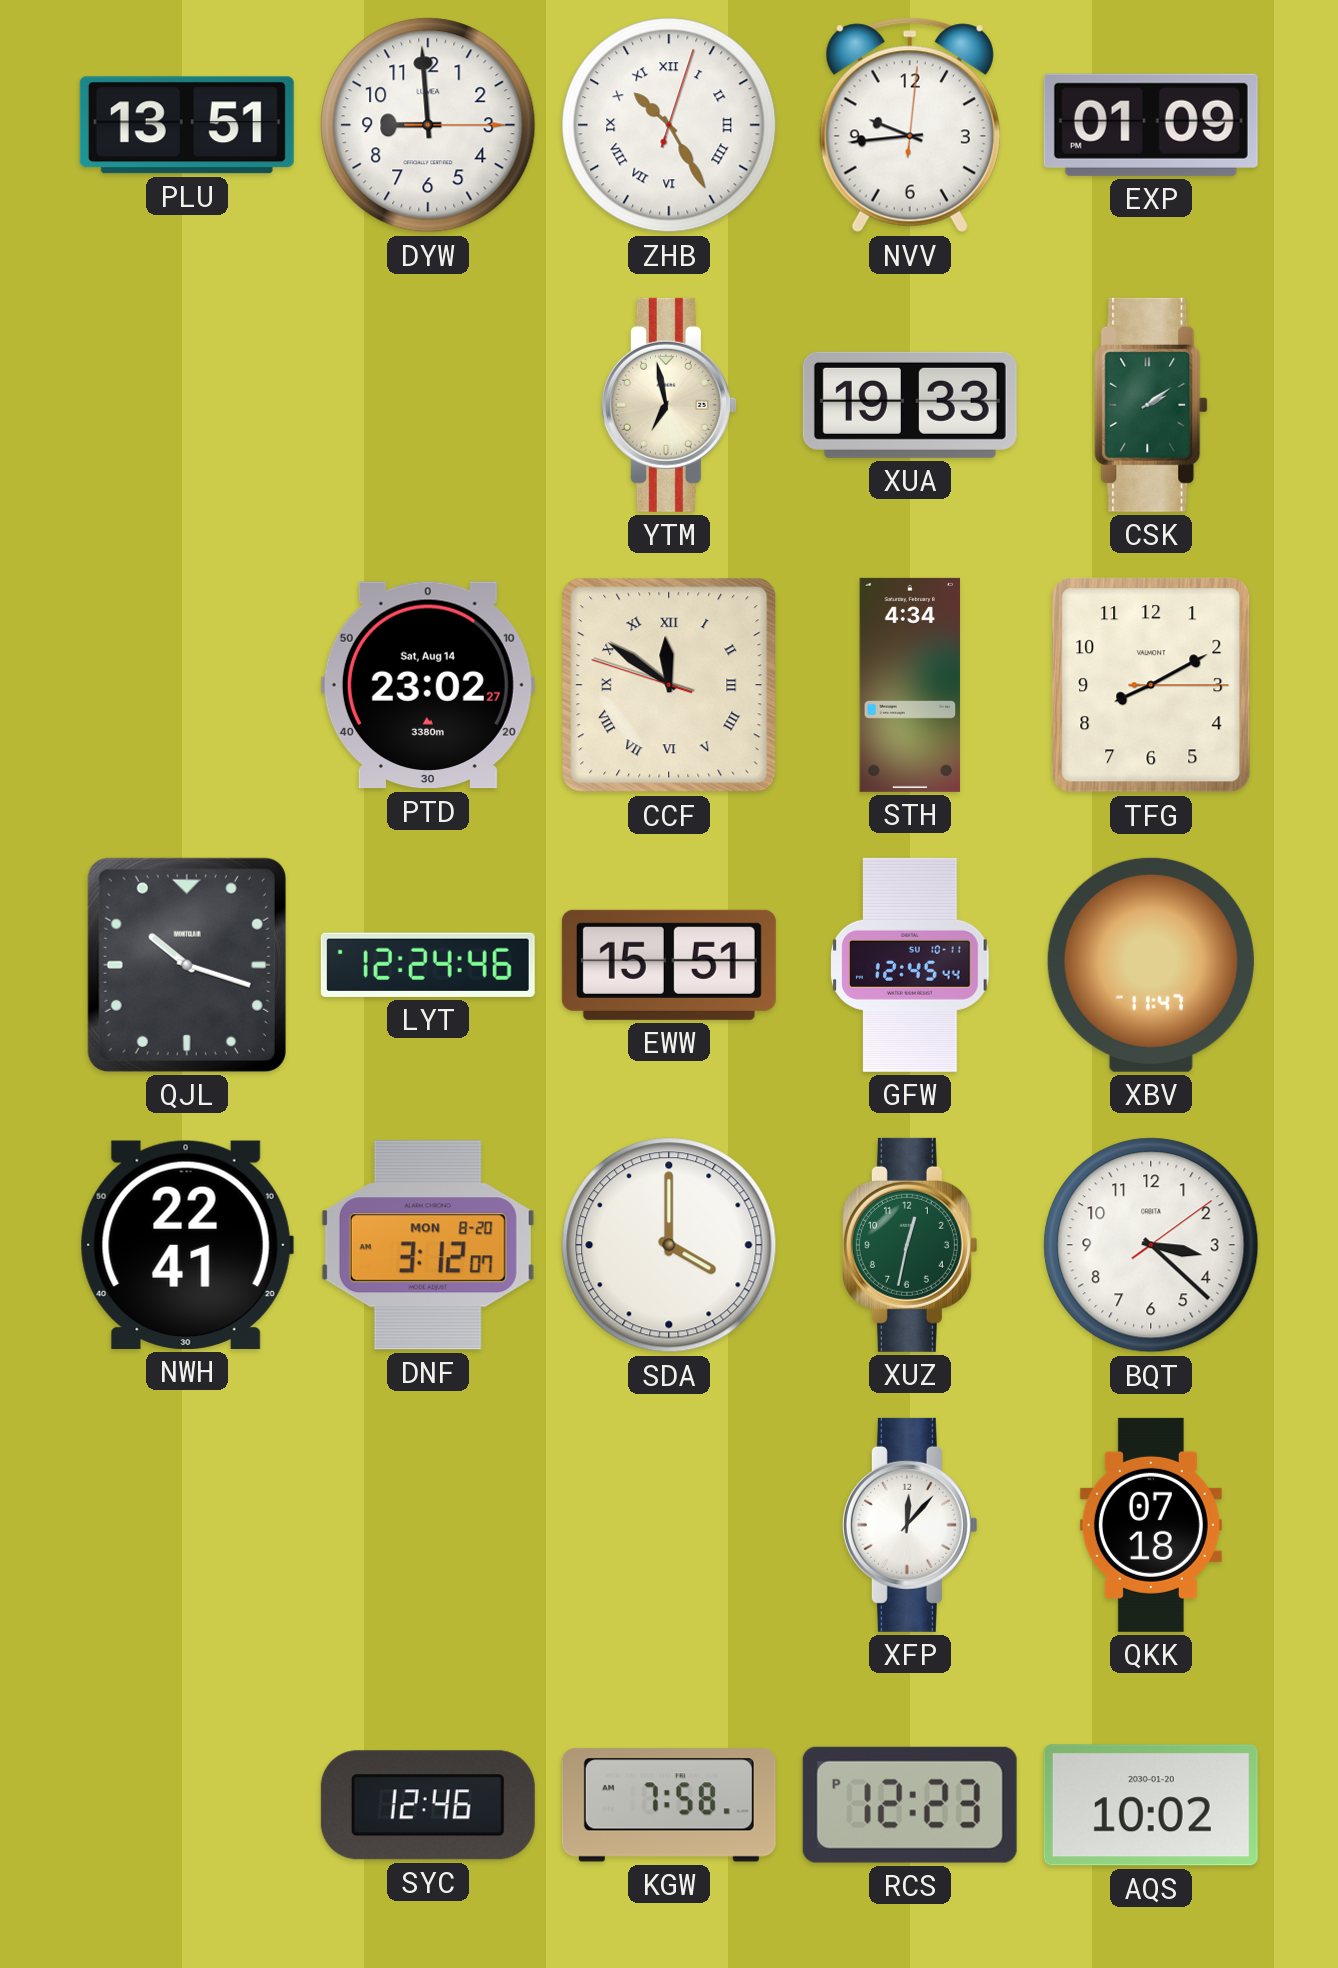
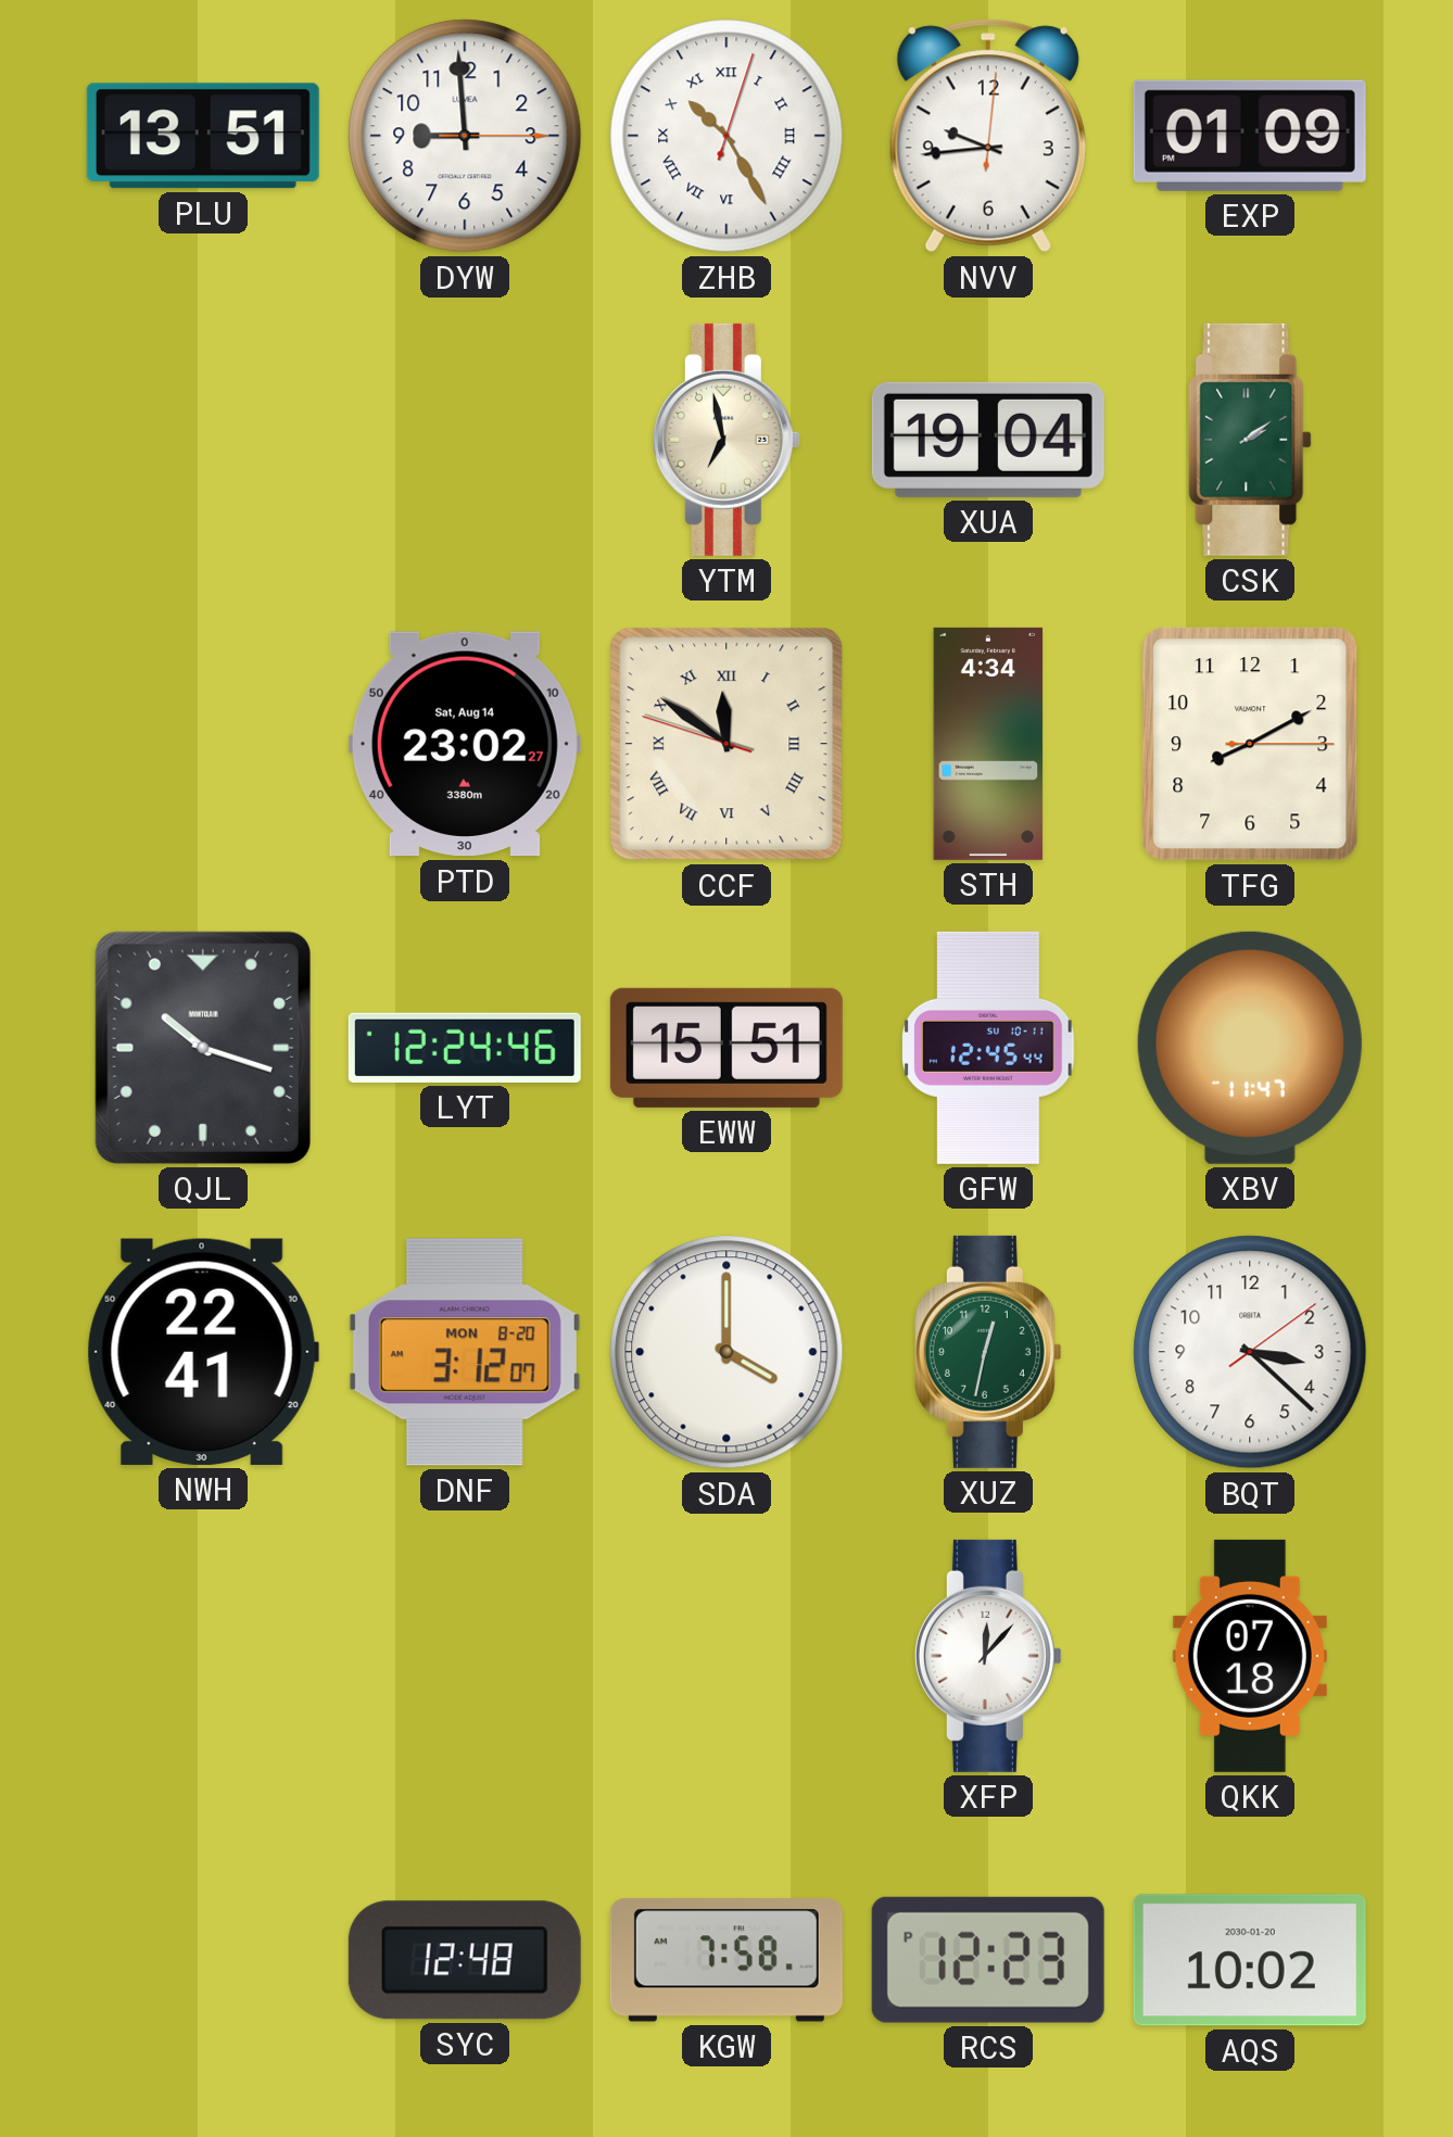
XUA: 19:33 -> 19:04 (988, 440)
SYC: 12:46 -> 12:48 (465, 1960)
